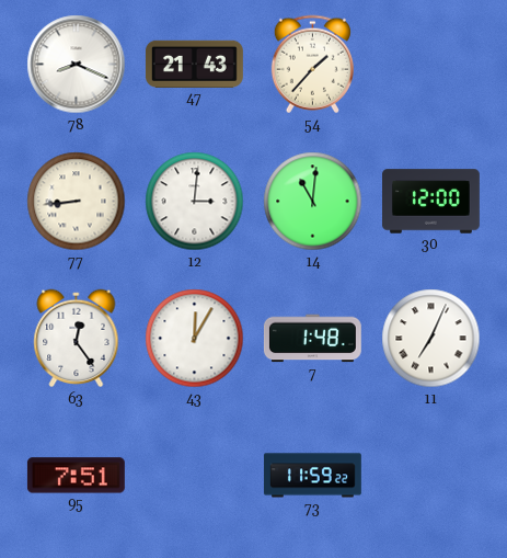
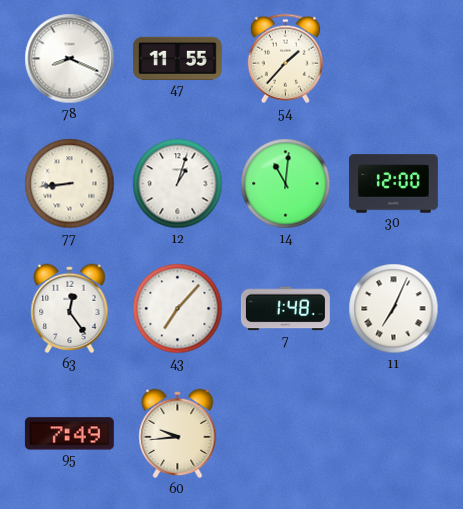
47: 21:43 -> 11:55 (177, 58)
12: 3:01 -> 1:03 (178, 184)
43: 12:05 -> 7:07 (178, 309)
95: 7:51 -> 7:49 (69, 434)
60: none -> 9:44 (178, 434)
73: 11:59 -> none (312, 476)
